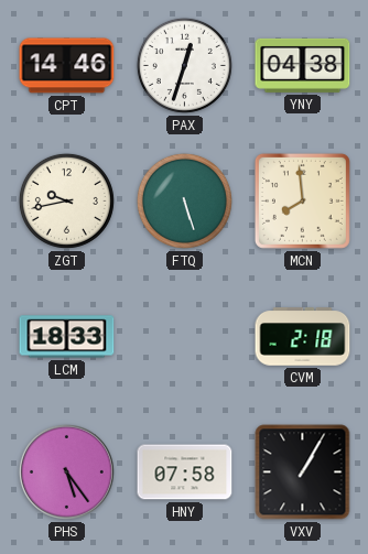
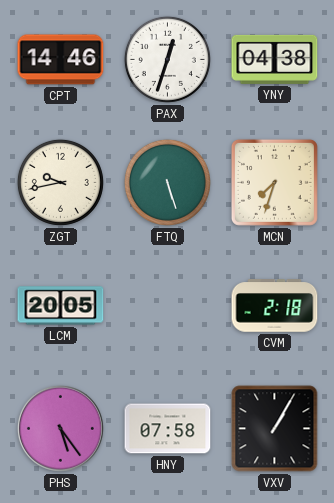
MCN: 7:59 -> 7:33 (274, 182)
LCM: 18:33 -> 20:05 (61, 306)
